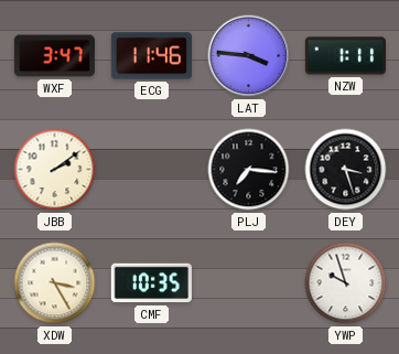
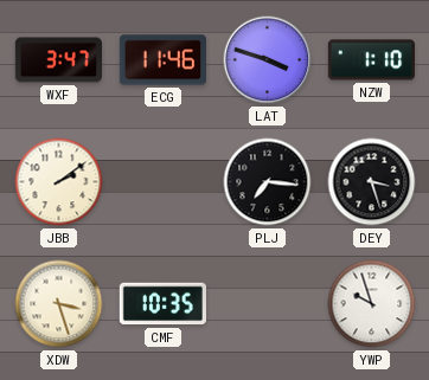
LAT: 3:46 -> 3:48 (268, 60)
NZW: 1:11 -> 1:10 (371, 60)
XDW: 3:25 -> 3:27 (59, 304)
